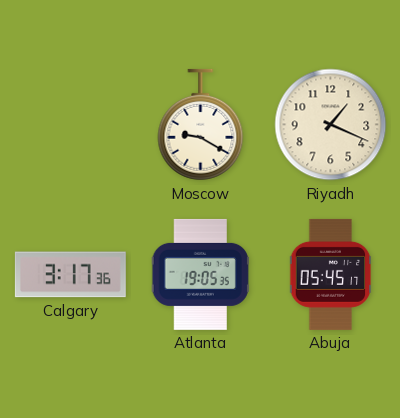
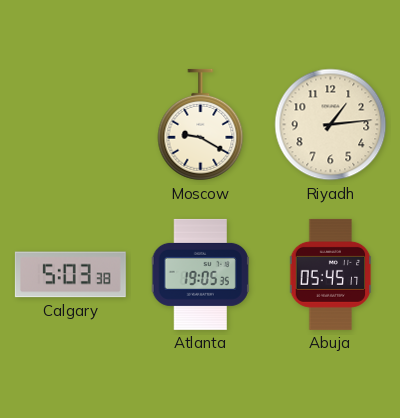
Riyadh: 1:19 -> 1:14 (331, 125)
Calgary: 3:17 -> 5:03 (70, 275)
